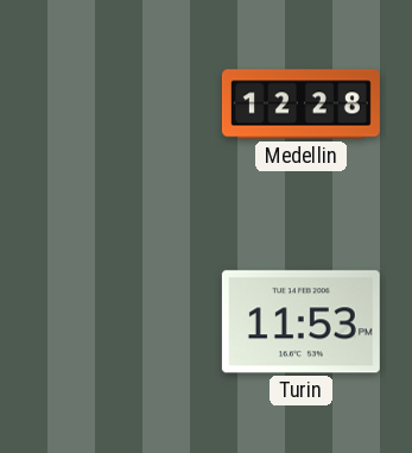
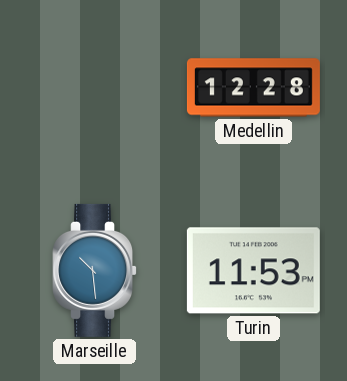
Marseille: none -> 10:29 (95, 270)
